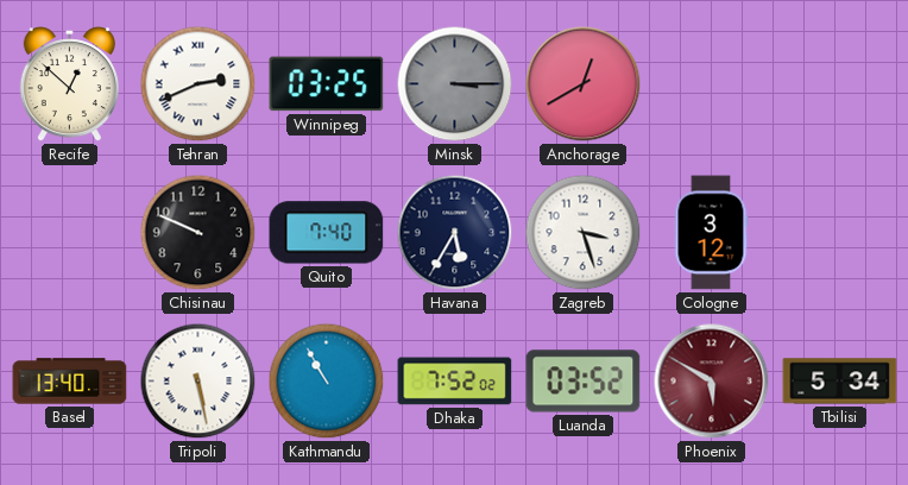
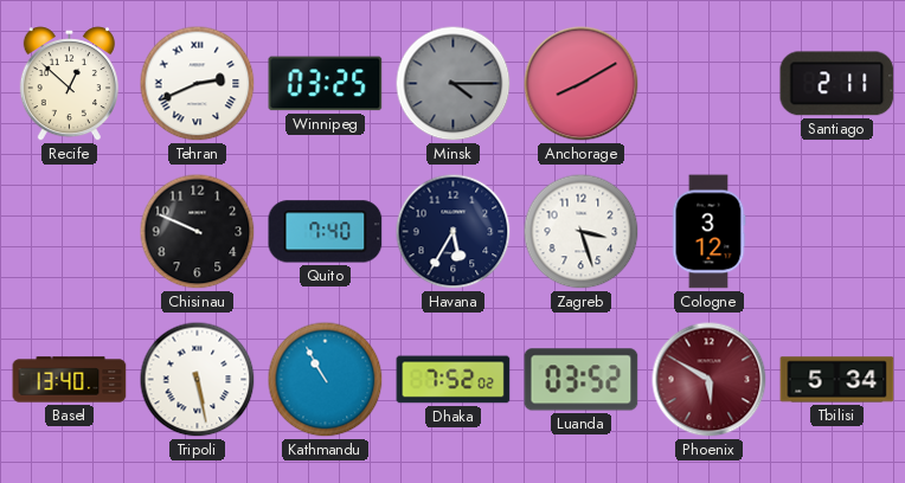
Minsk: 3:15 -> 4:15 (454, 84)
Anchorage: 12:40 -> 8:10 (582, 84)
Santiago: none -> 2:11 (837, 84)
